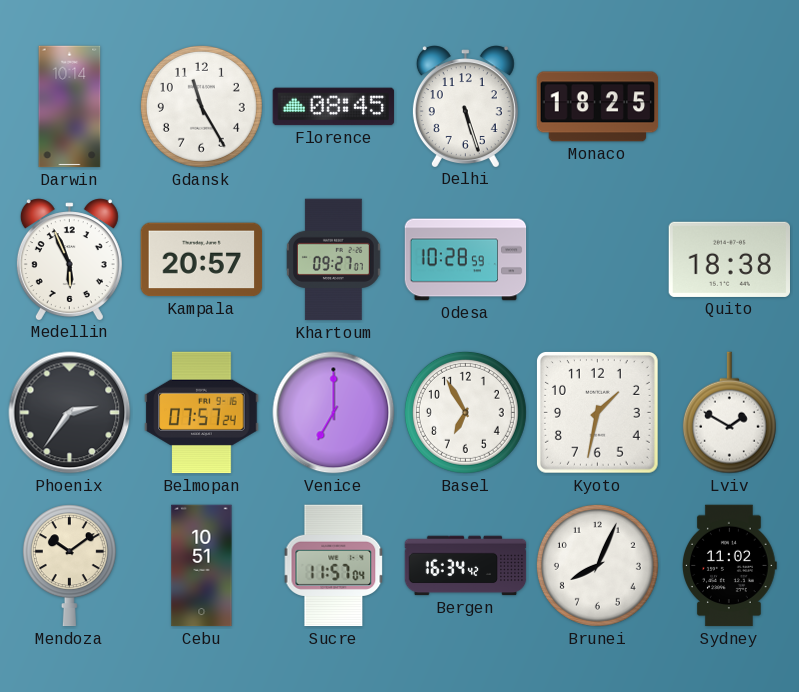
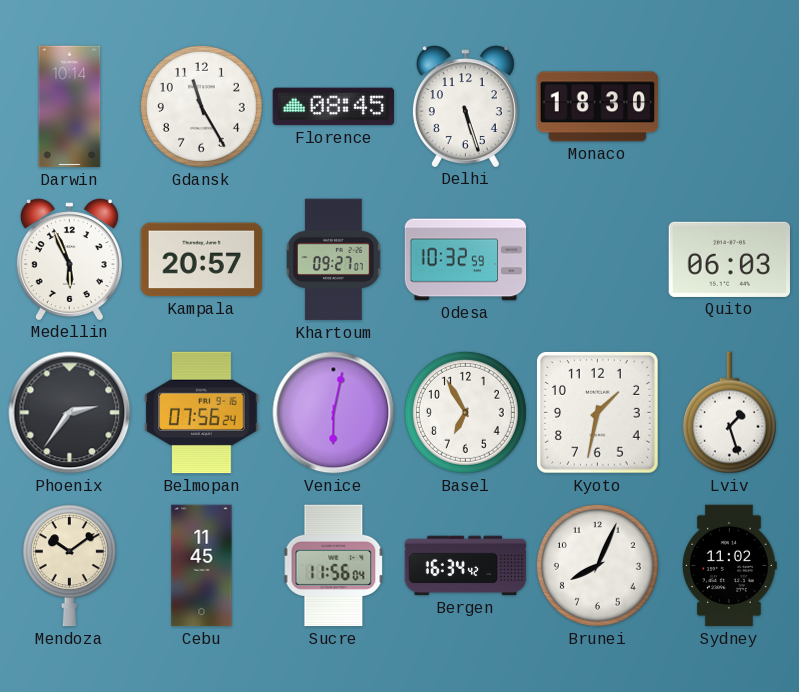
Monaco: 18:25 -> 18:30 (598, 107)
Odesa: 10:28 -> 10:32 (466, 260)
Quito: 18:38 -> 06:03 (730, 259)
Belmopan: 07:57 -> 07:56 (202, 413)
Venice: 7:00 -> 6:02 (334, 413)
Lviv: 1:50 -> 1:27 (729, 413)
Cebu: 10:51 -> 11:45 (202, 566)
Sucre: 11:57 -> 11:56 (334, 566)
